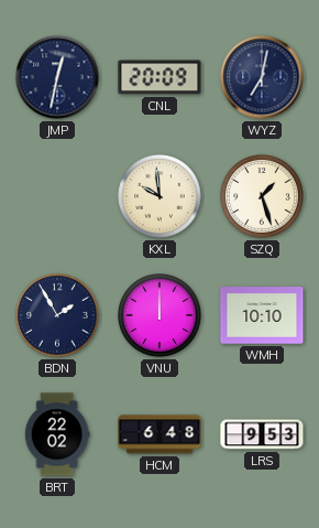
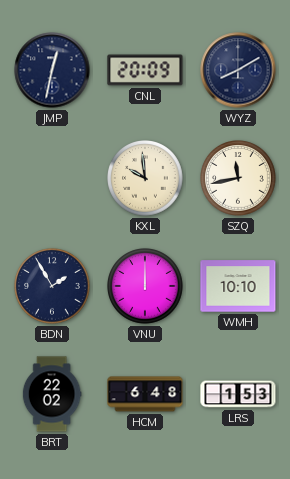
WYZ: 7:02 -> 8:10 (238, 70)
SZQ: 1:27 -> 11:43 (239, 179)
LRS: 9:53 -> 1:53 (238, 394)
